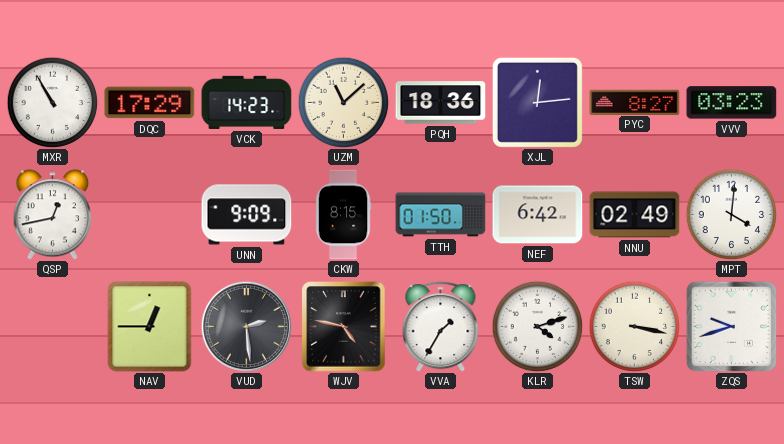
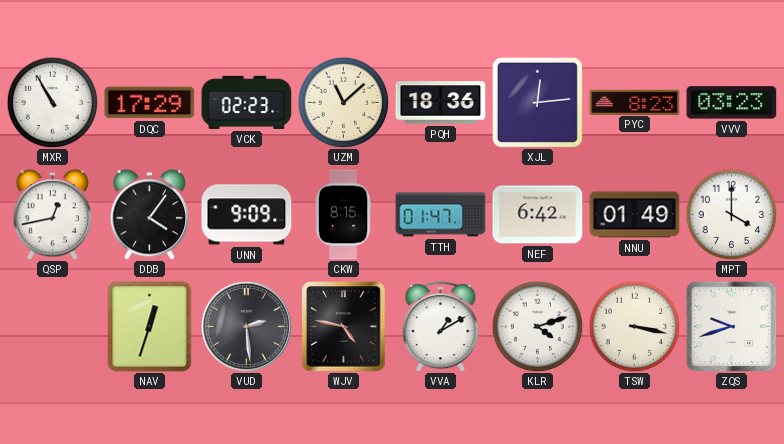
VCK: 14:23 -> 02:23 (247, 102)
PYC: 8:27 -> 8:23 (635, 102)
DDB: none -> 4:06 (150, 215)
TTH: 01:50 -> 01:47 (441, 215)
NNU: 02:49 -> 01:49 (635, 215)
MPT: 4:01 -> 4:00 (731, 214)
NAV: 12:45 -> 12:33 (150, 327)
VVA: 1:35 -> 1:10 (441, 327)
